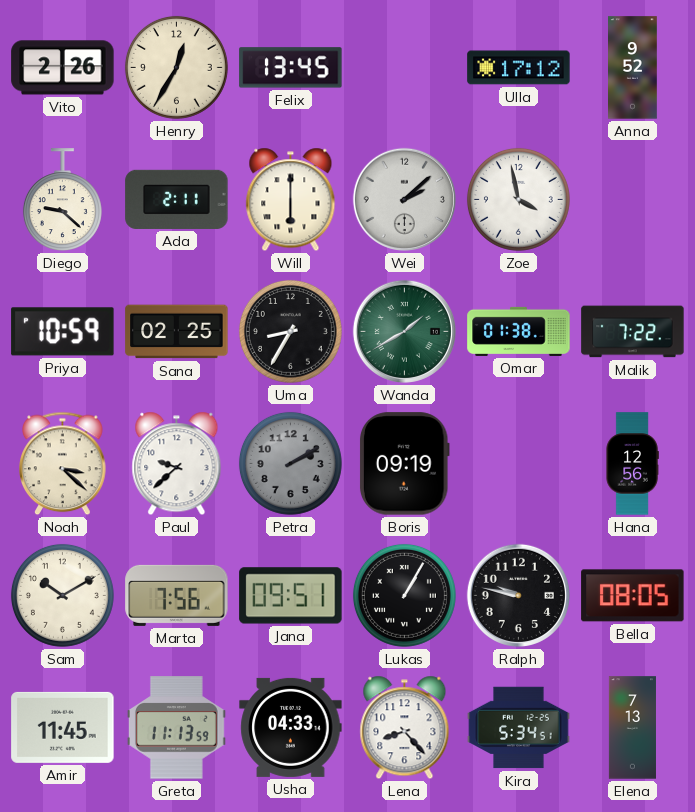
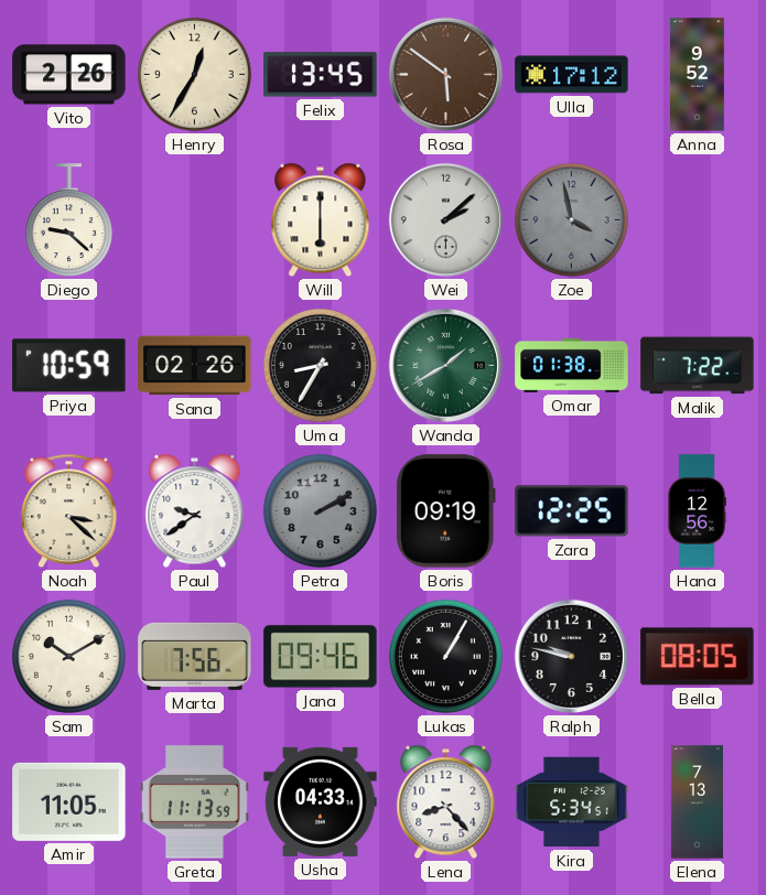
Rosa: none -> 5:51 (445, 74)
Ada: 2:11 -> none (177, 199)
Zoe dial: white -> grey (571, 219)
Sana: 02:25 -> 02:26 (195, 366)
Paul: 9:38 -> 9:39 (195, 511)
Zara: none -> 12:25 (572, 511)
Jana: 09:51 -> 09:46 (321, 657)
Amir: 11:45 -> 11:05 (69, 801)
